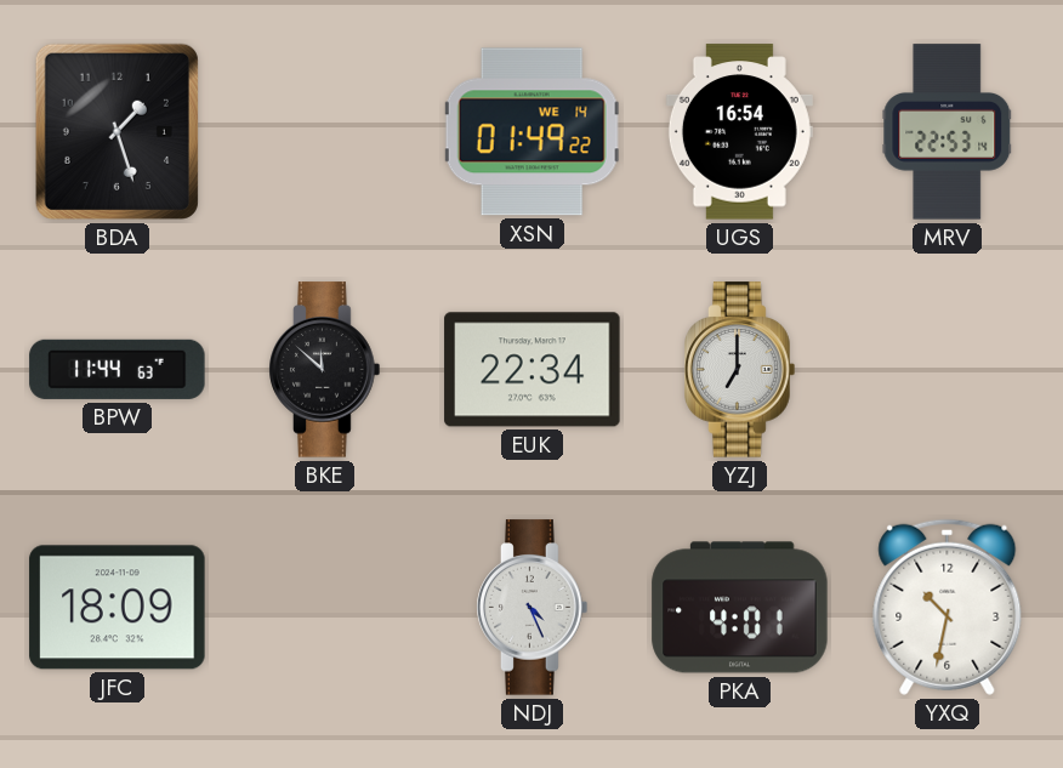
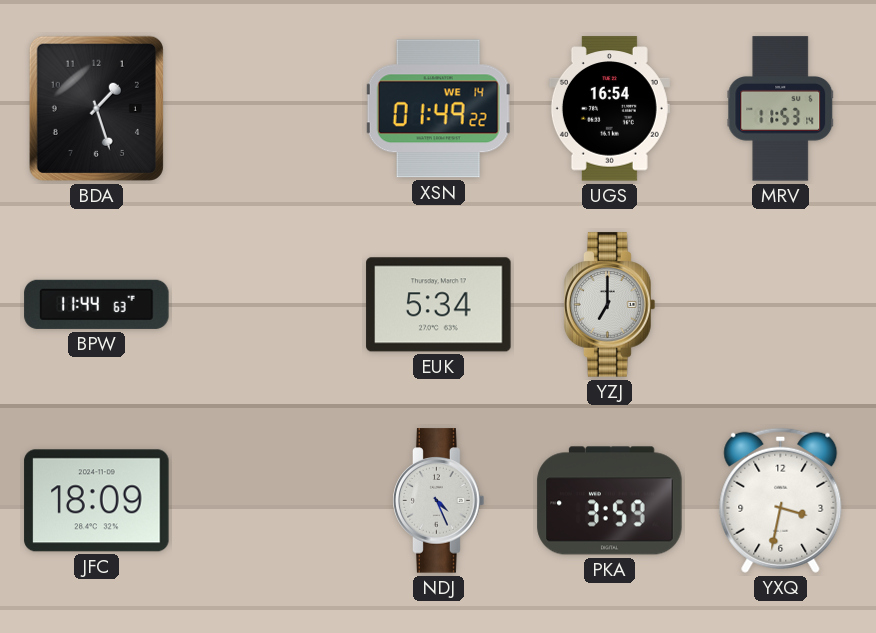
MRV: 22:53 -> 11:53 (781, 109)
BKE: 11:52 -> none (325, 370)
EUK: 22:34 -> 5:34 (439, 305)
PKA: 4:01 -> 3:59 (610, 501)
YXQ: 10:32 -> 3:32 (781, 500)
